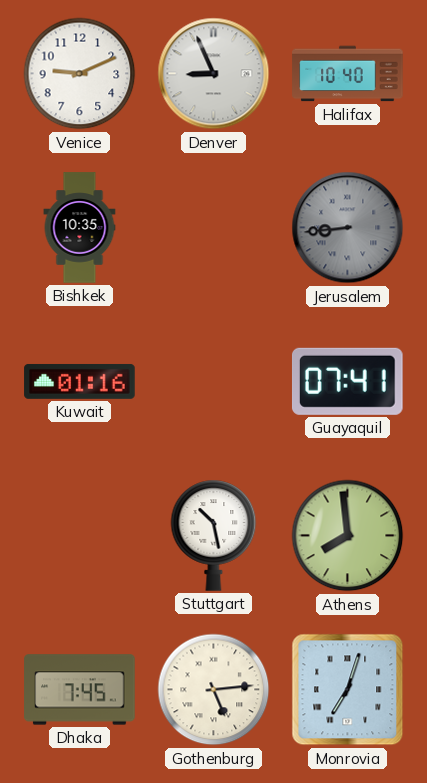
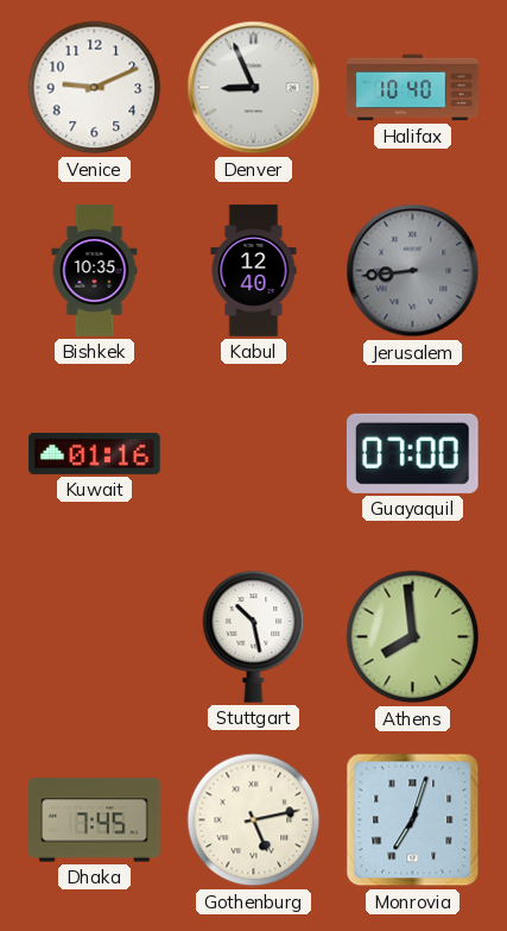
Kabul: none -> 12:40 (254, 271)
Guayaquil: 07:41 -> 07:00 (412, 453)
Gothenburg: 5:14 -> 5:13 (254, 820)
